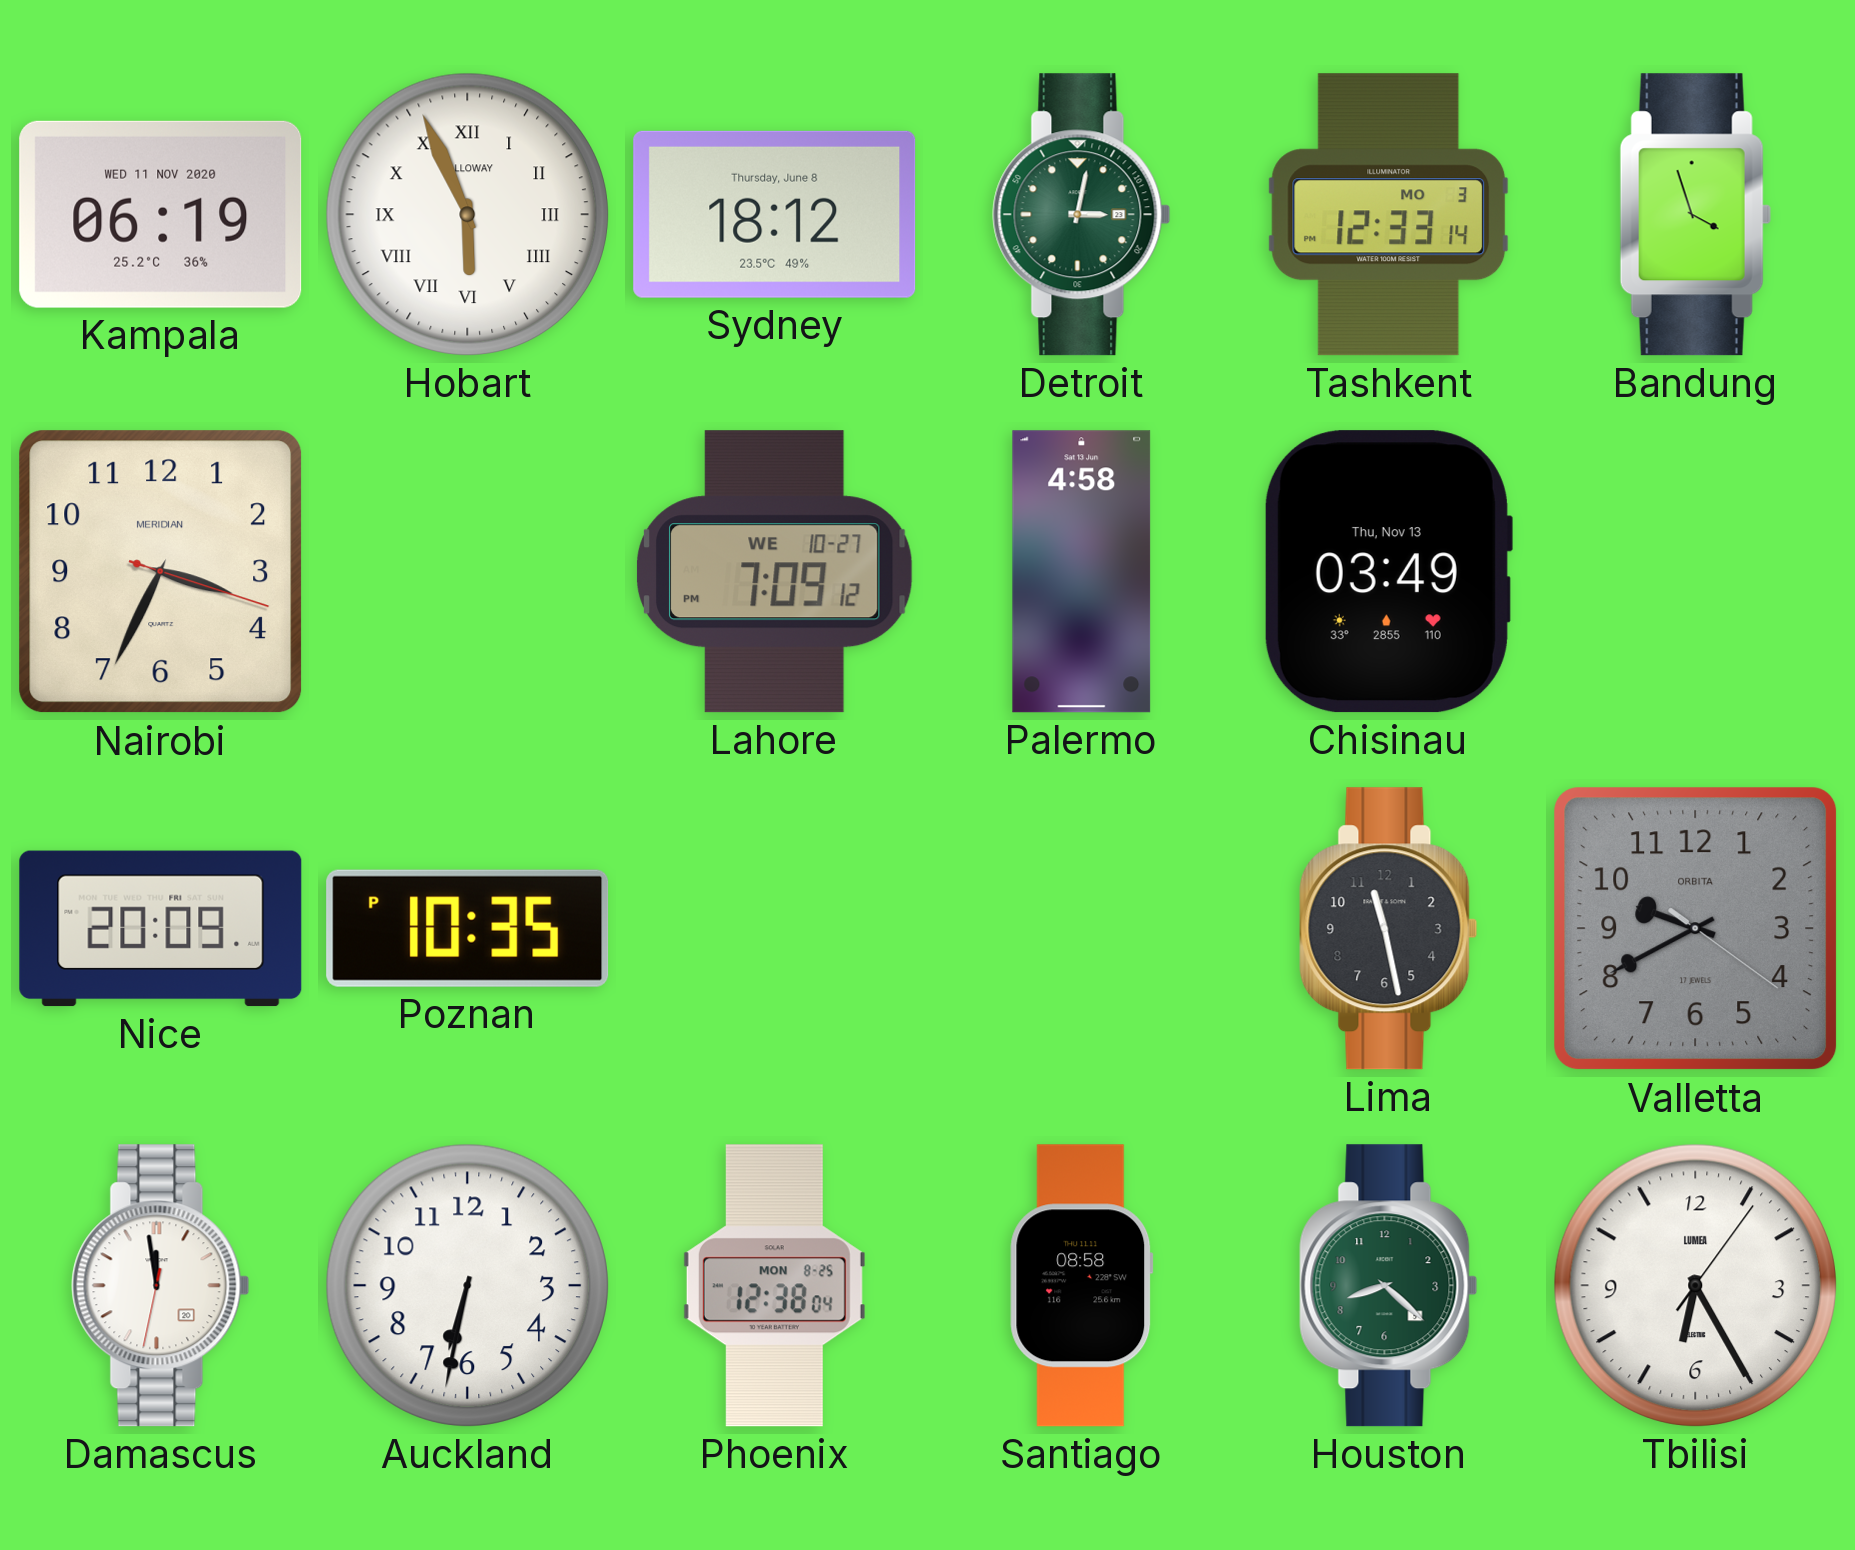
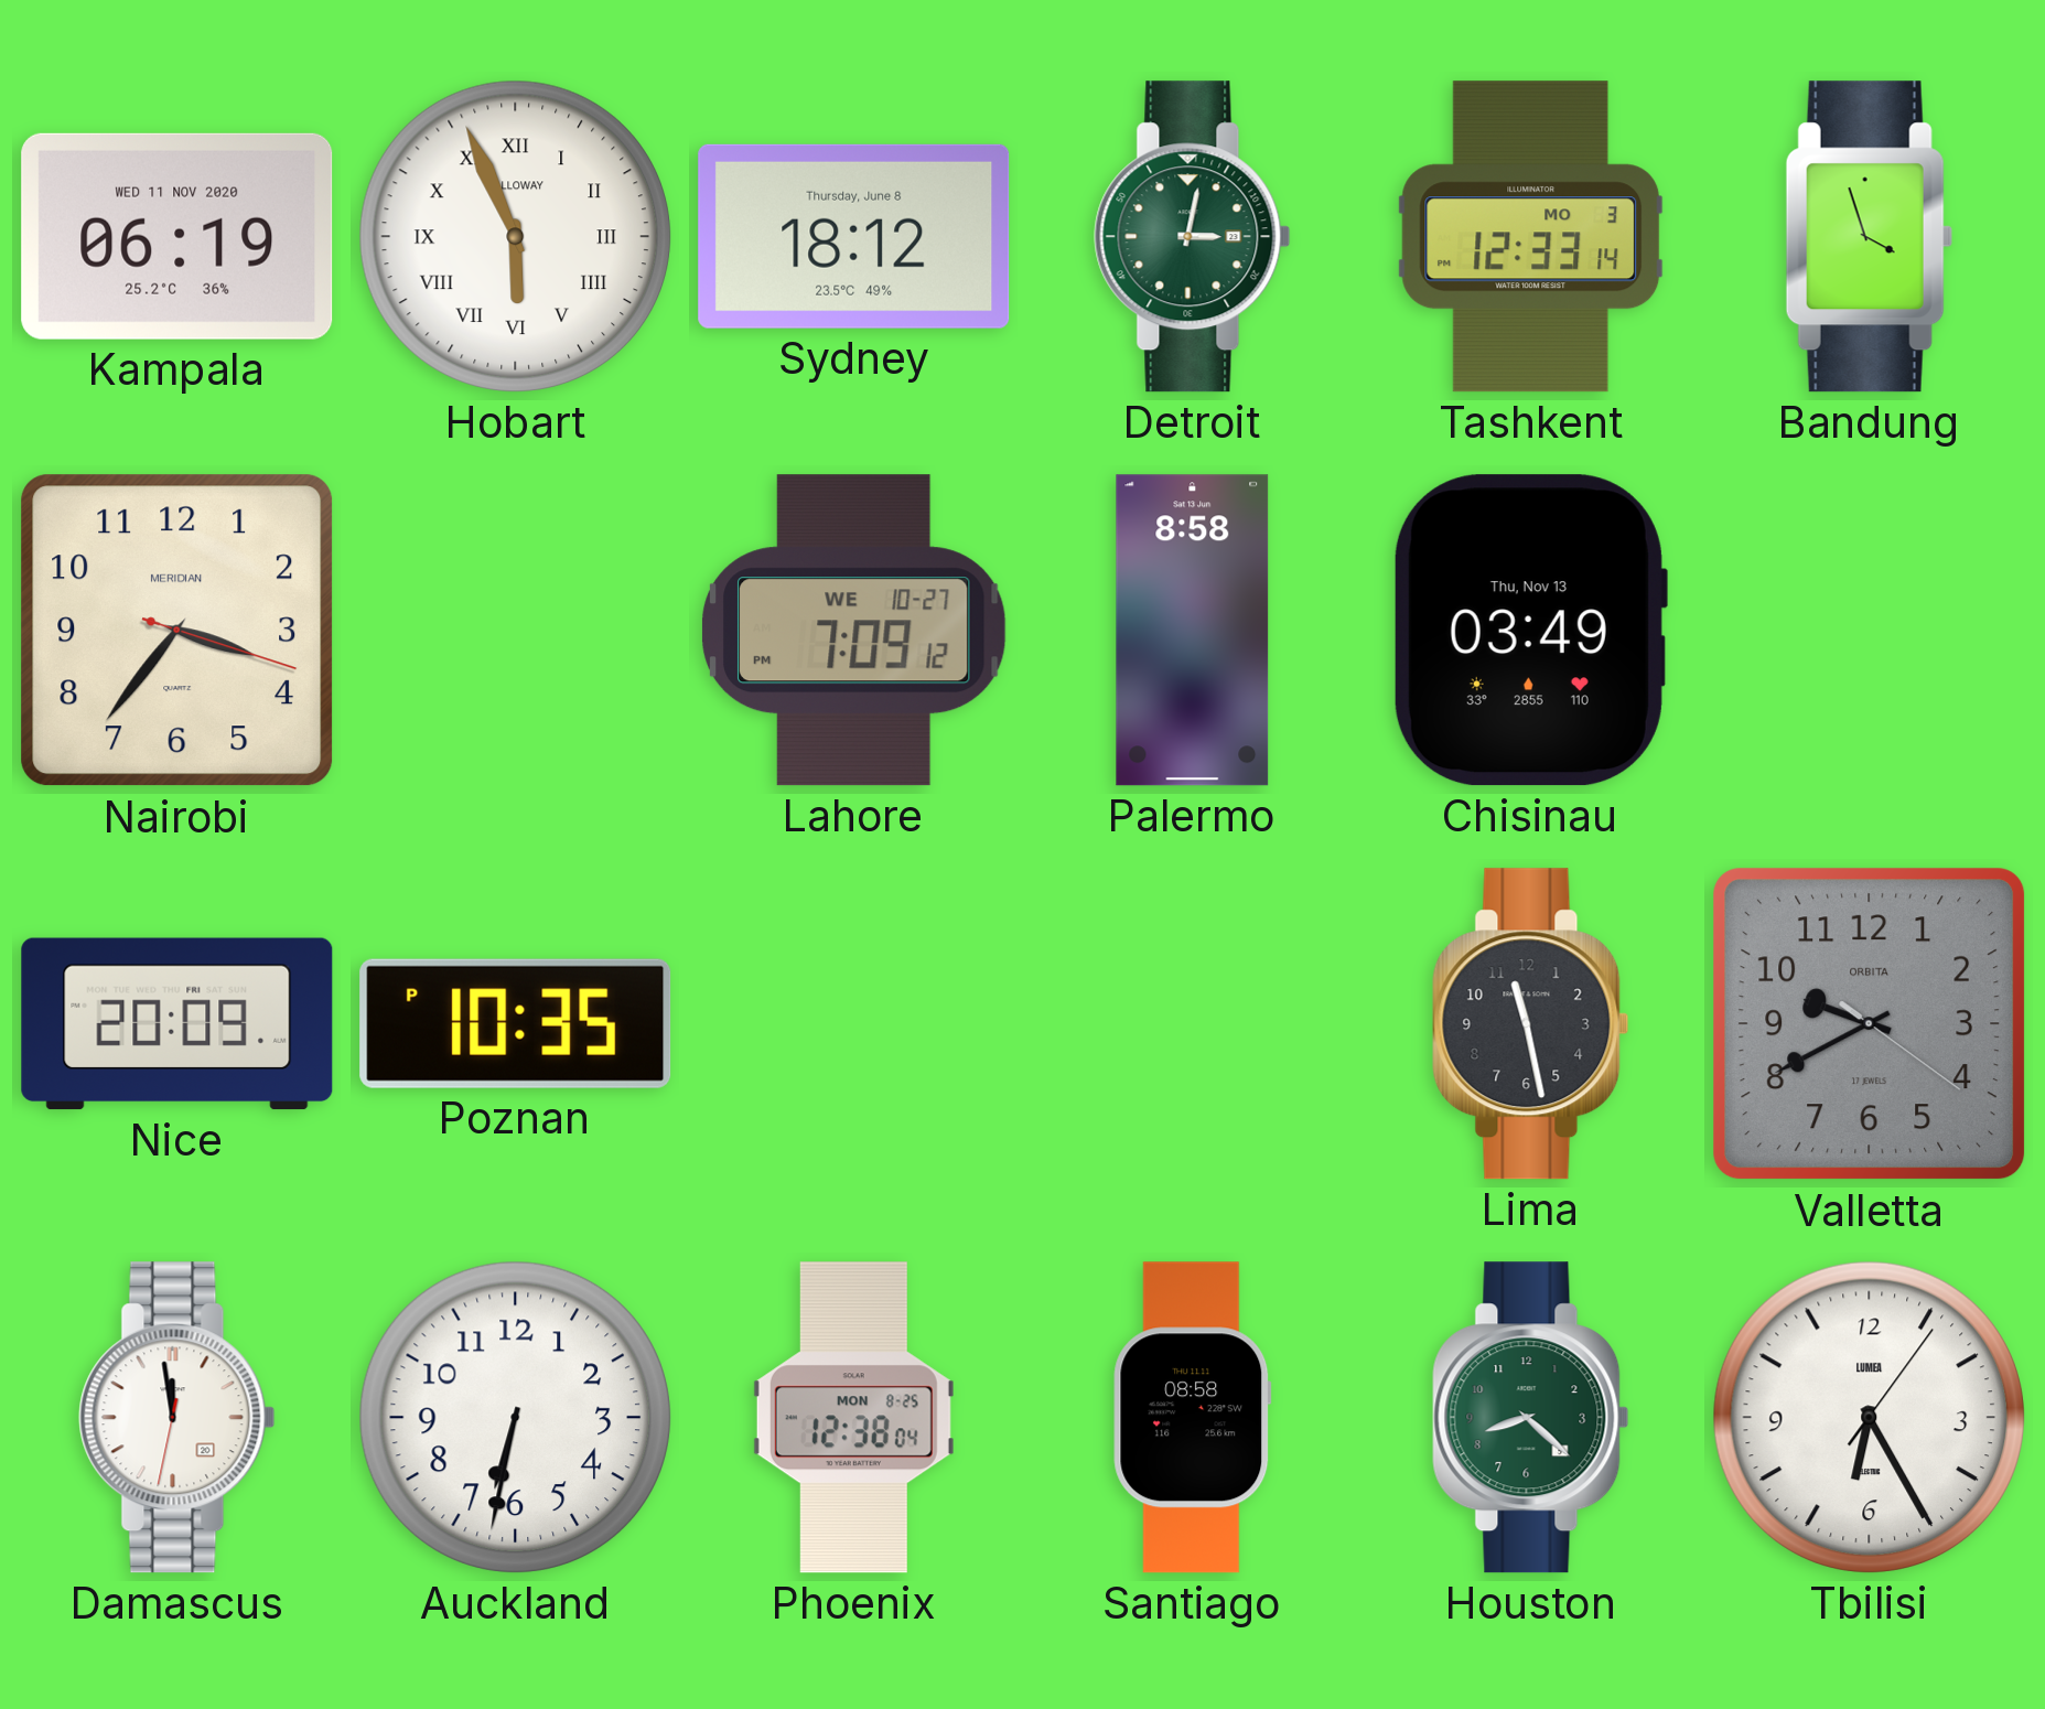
Nairobi: 3:34 -> 3:36 (177, 631)
Palermo: 4:58 -> 8:58 (1193, 631)
